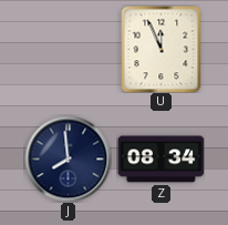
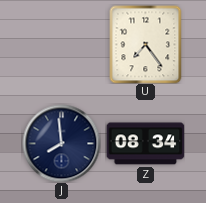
U: 11:56 -> 7:24 (146, 44)
